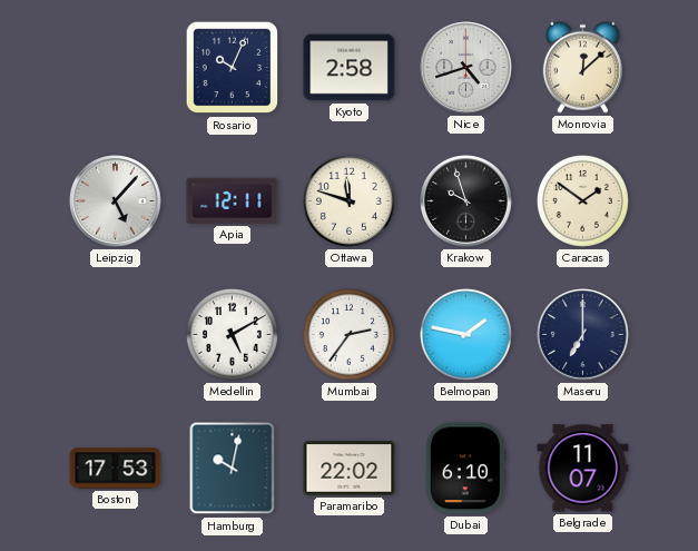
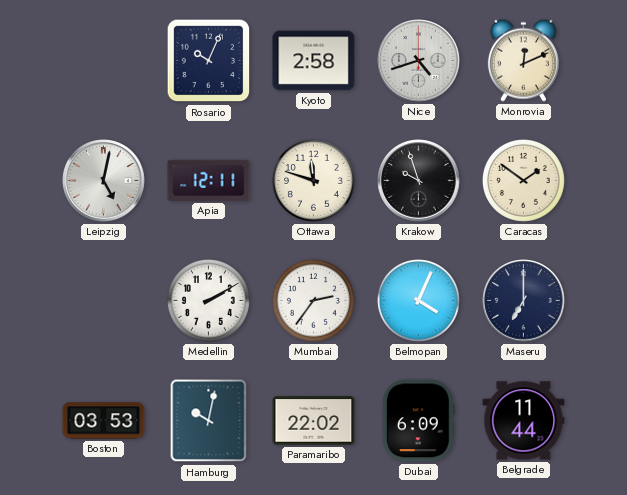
Monrovia: 12:08 -> 12:11 (523, 60)
Leipzig: 5:07 -> 5:02 (104, 181)
Medellin: 5:10 -> 2:10 (208, 300)
Belmopan: 1:47 -> 4:04 (418, 300)
Boston: 17:53 -> 03:53 (104, 421)
Dubai: 6:10 -> 6:09 (418, 421)
Belgrade: 11:07 -> 11:44 (524, 421)
